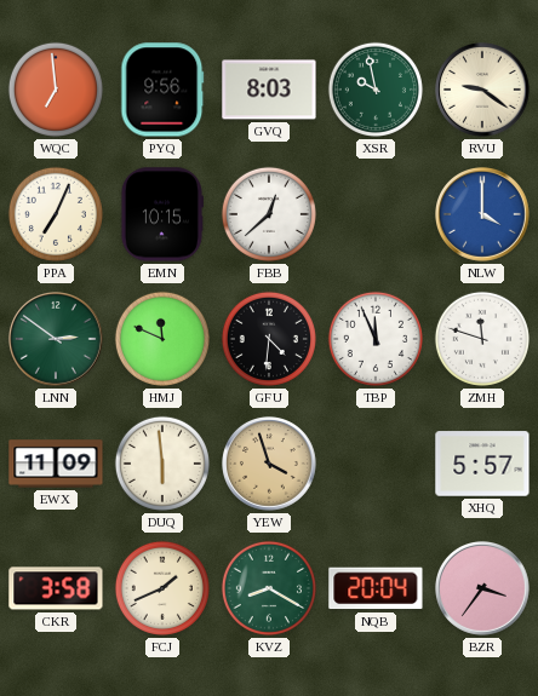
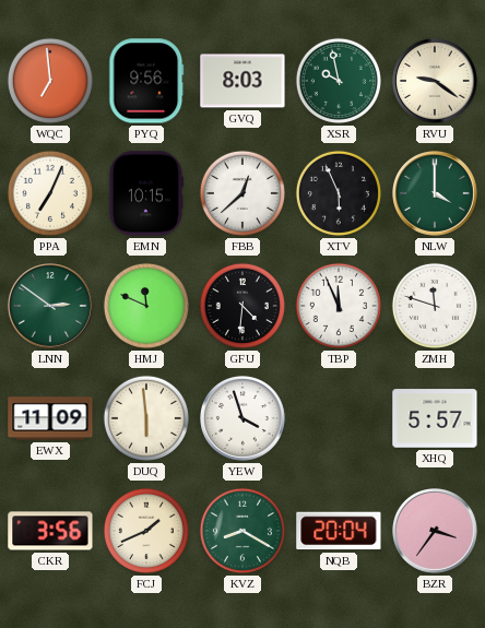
XTV: none -> 5:56 (339, 193)
NLW dial: blue -> green (436, 194)
YEW dial: champagne -> white (244, 419)
CKR: 3:58 -> 3:56 (50, 531)
